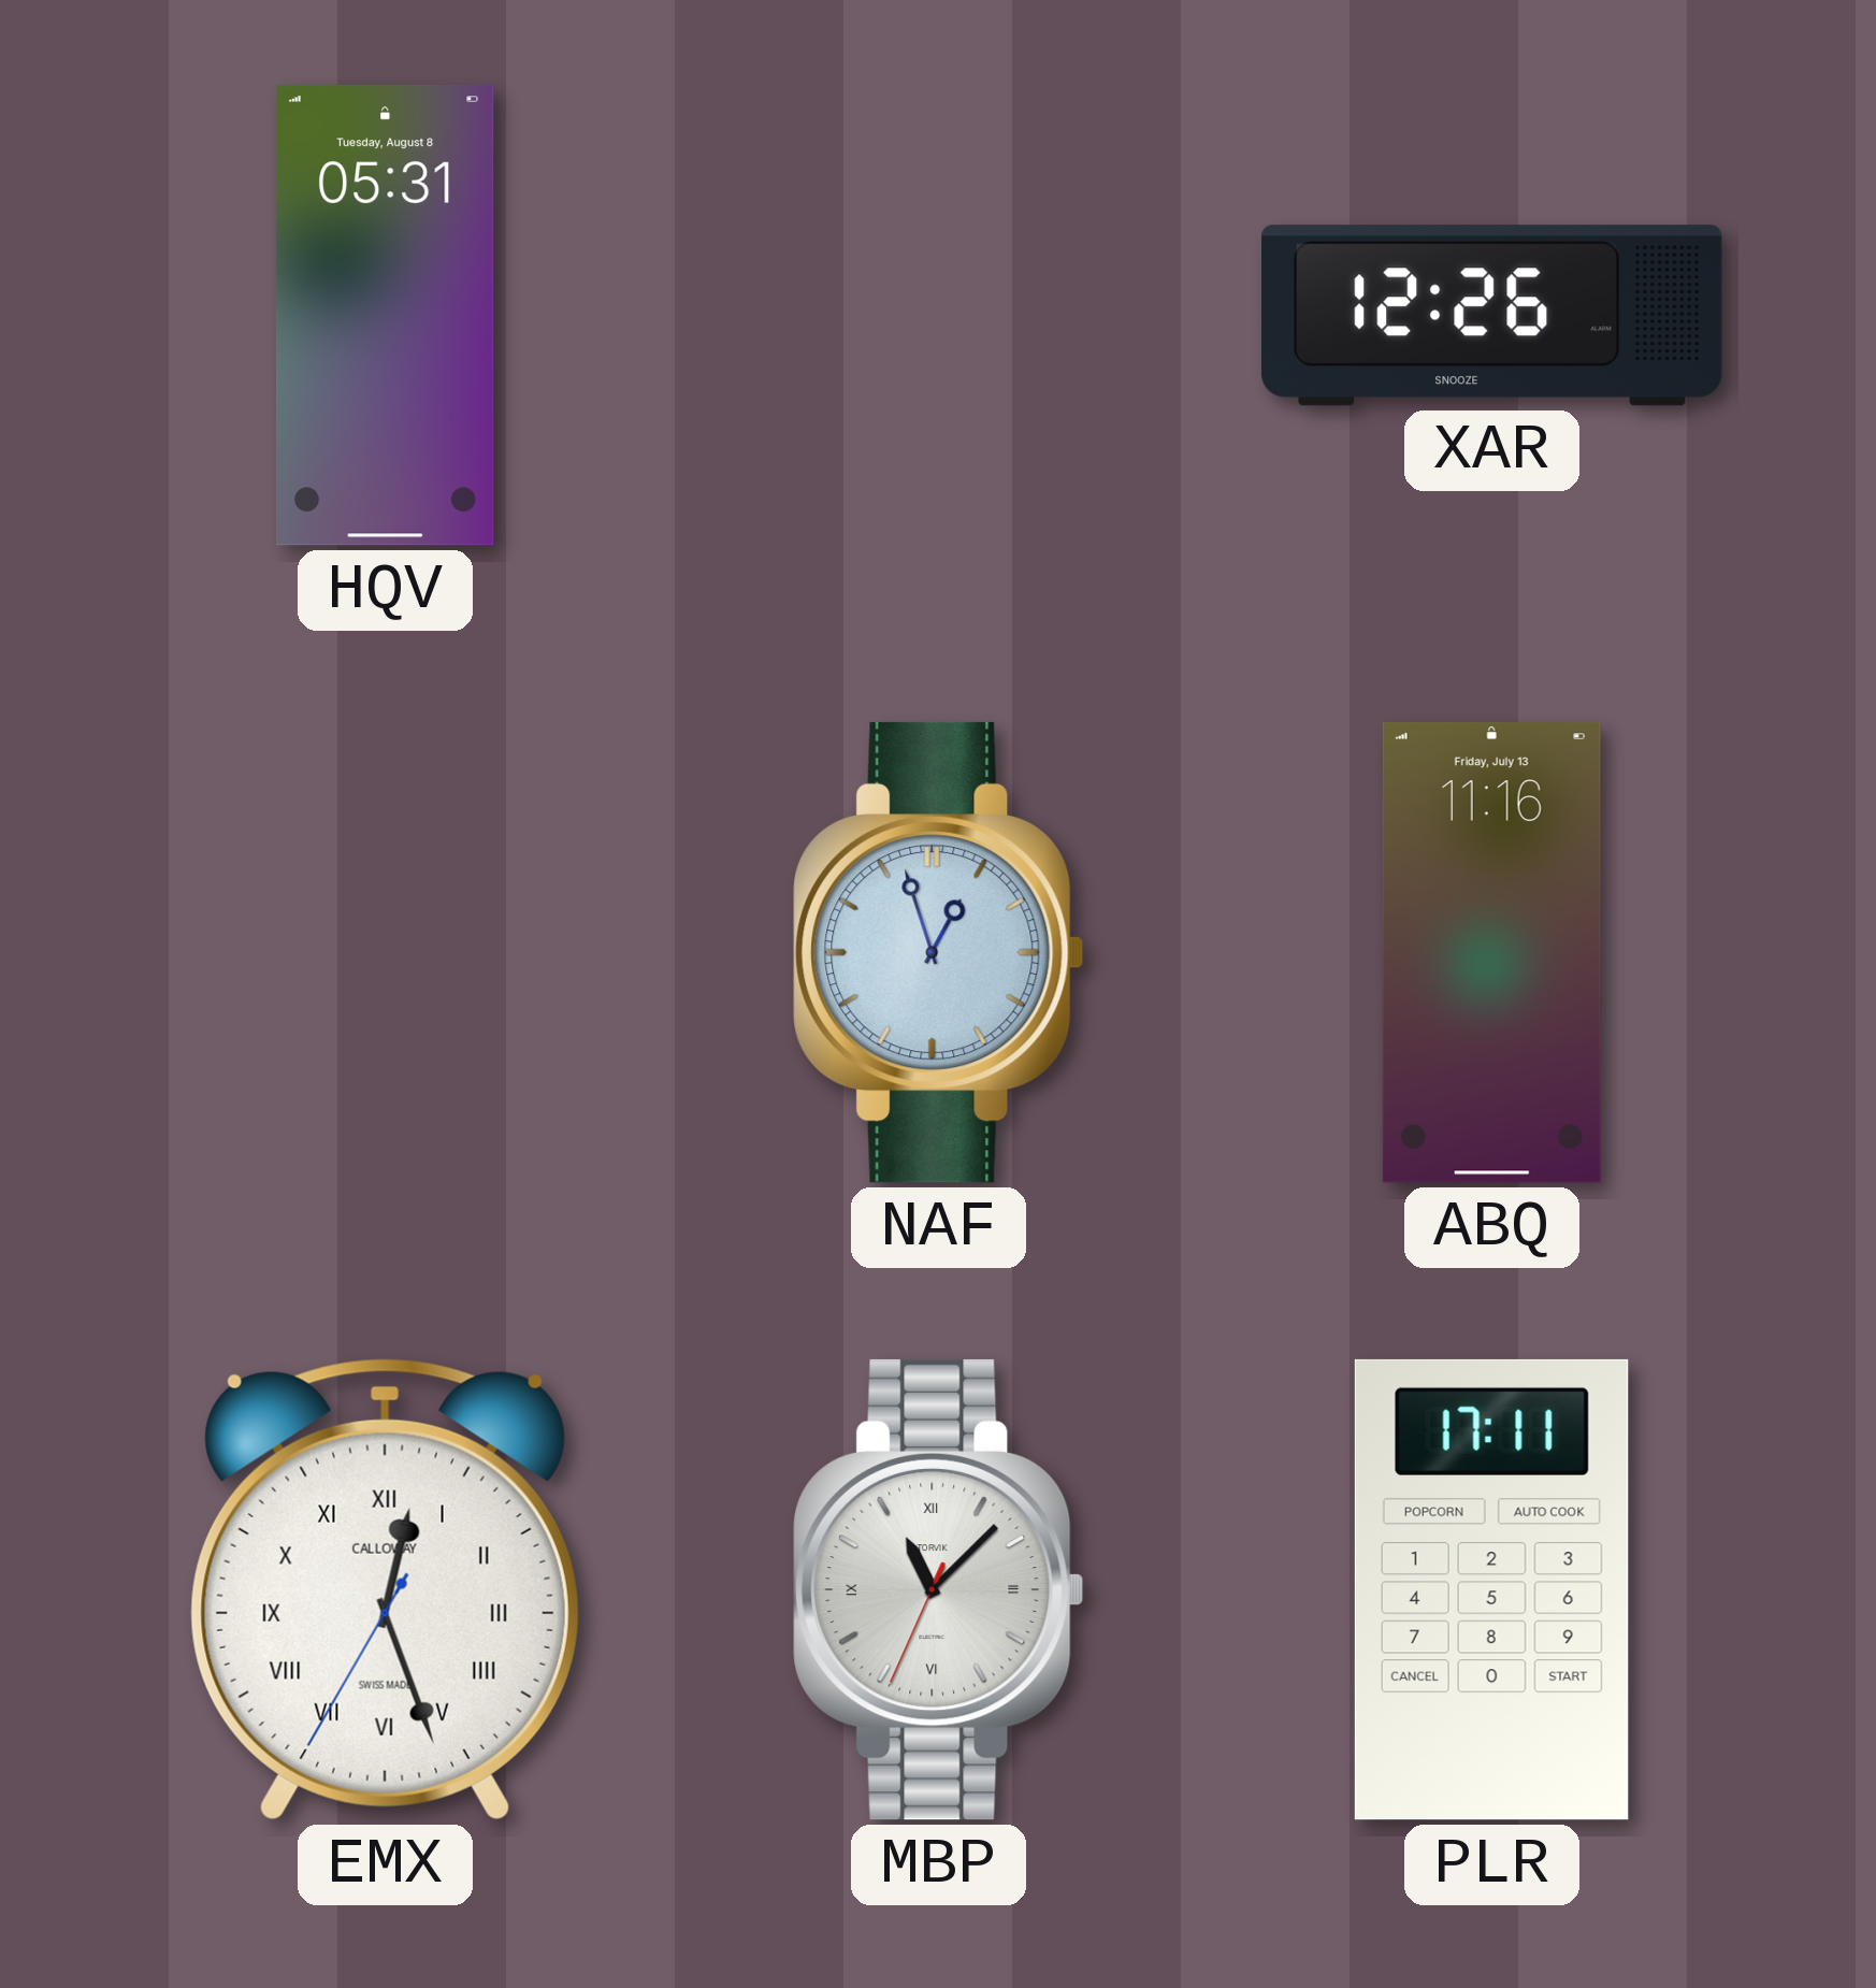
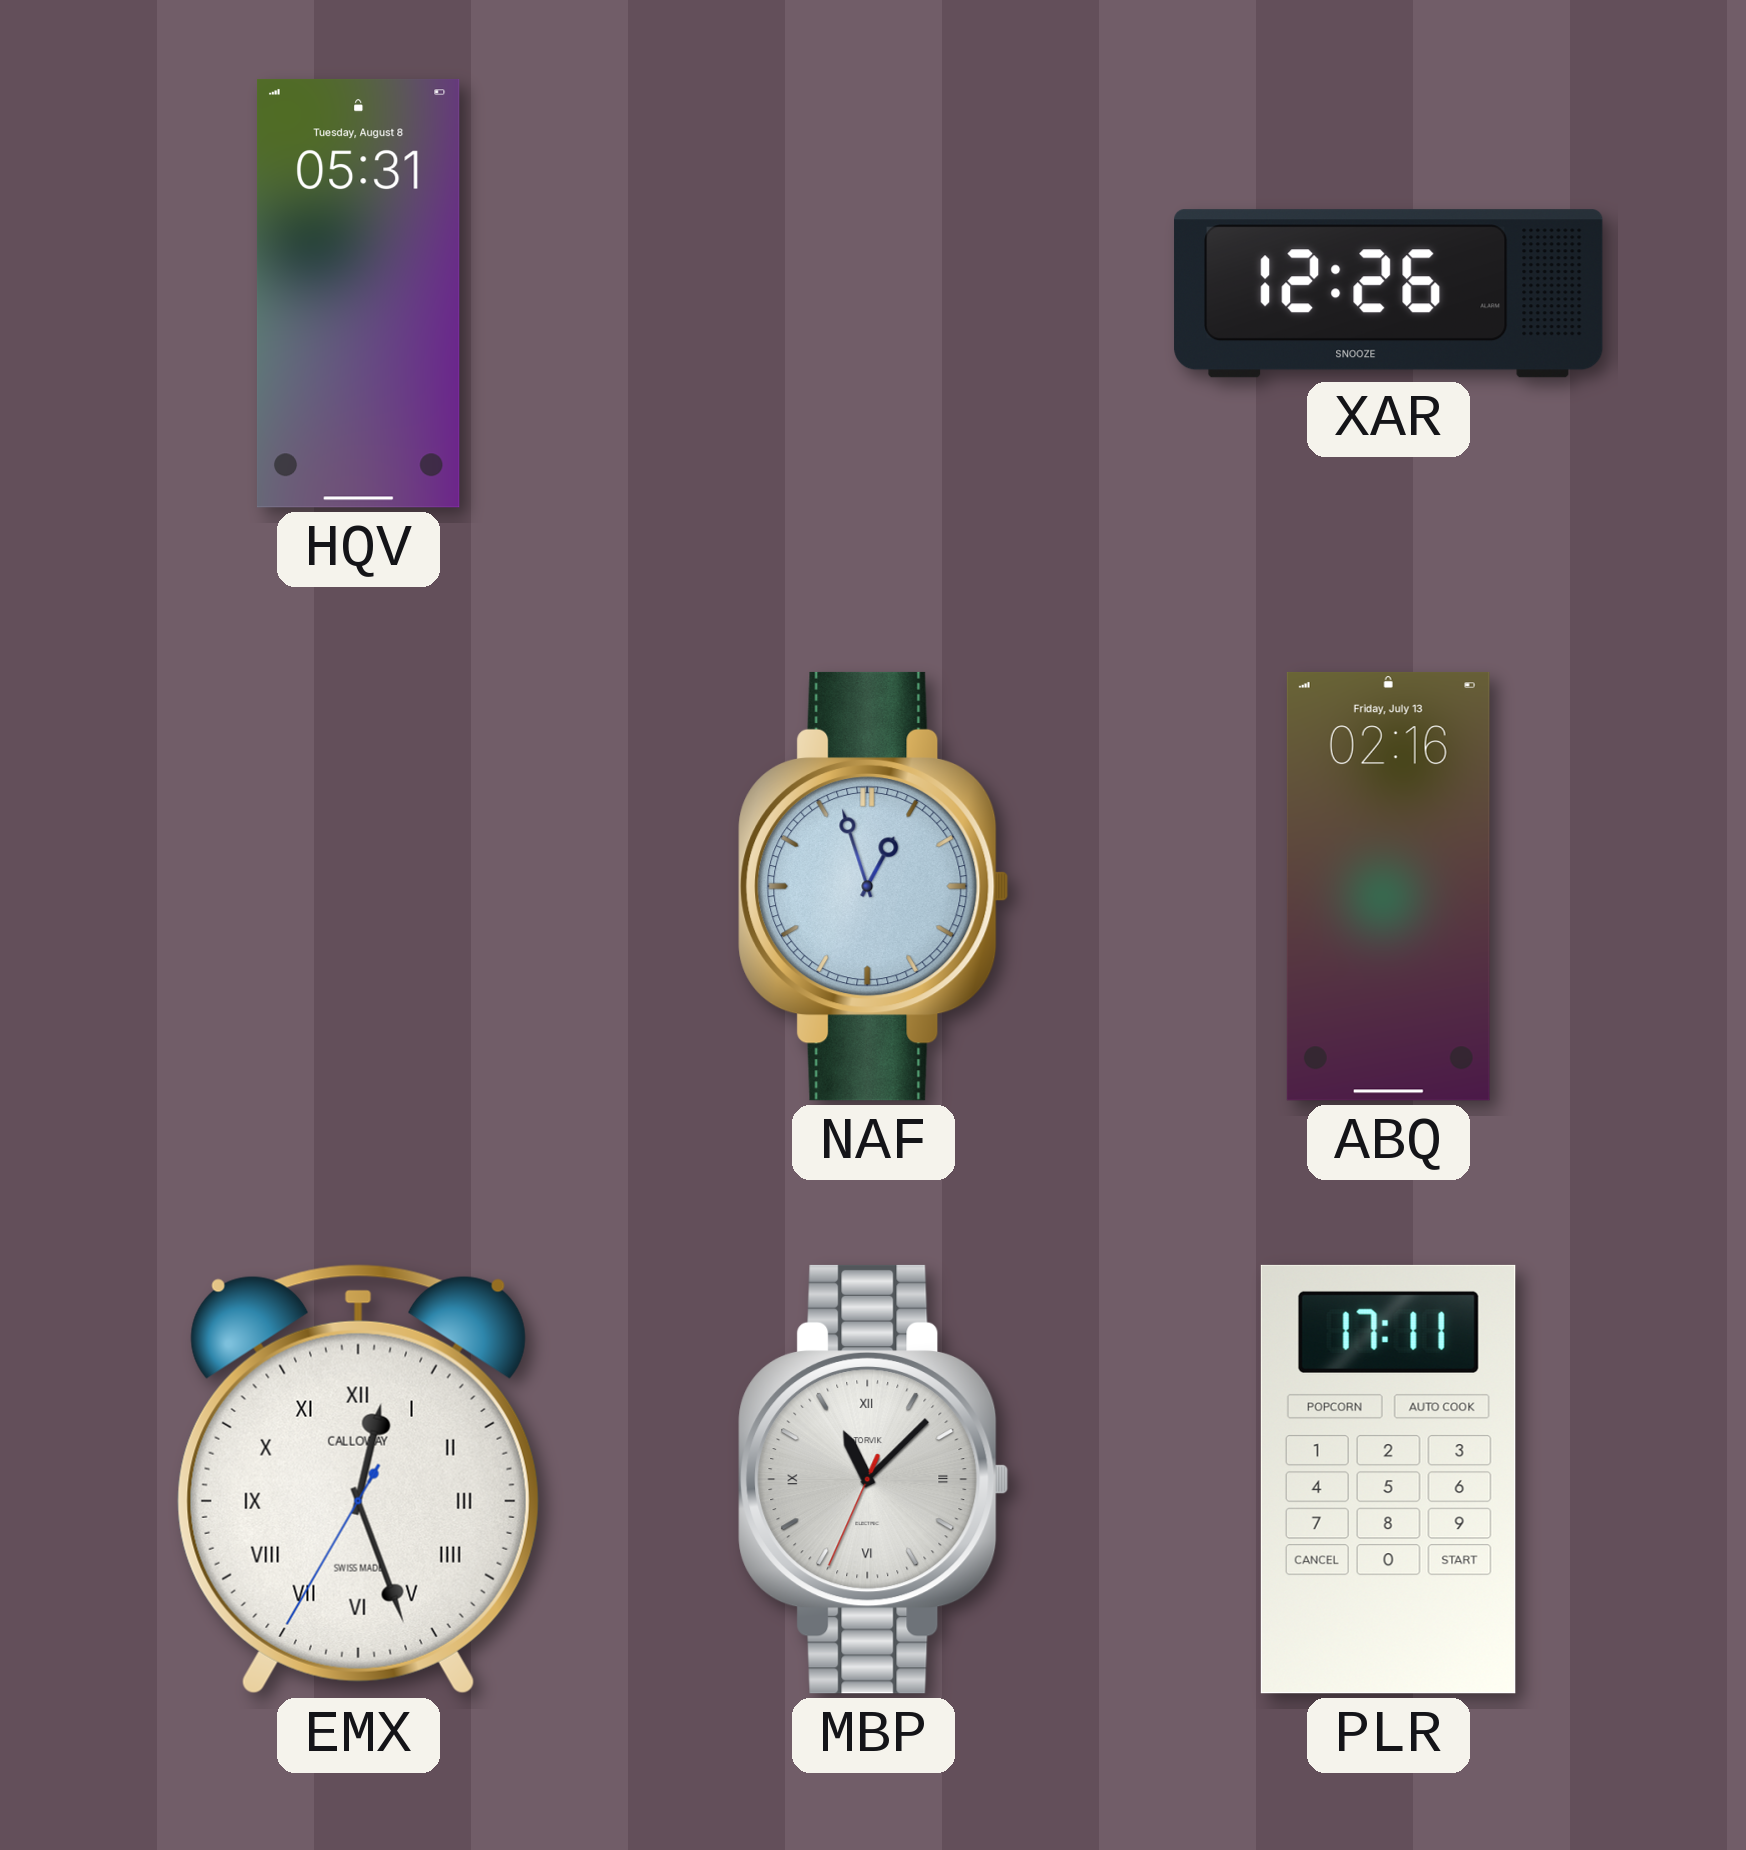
ABQ: 11:16 -> 02:16 (1388, 886)
